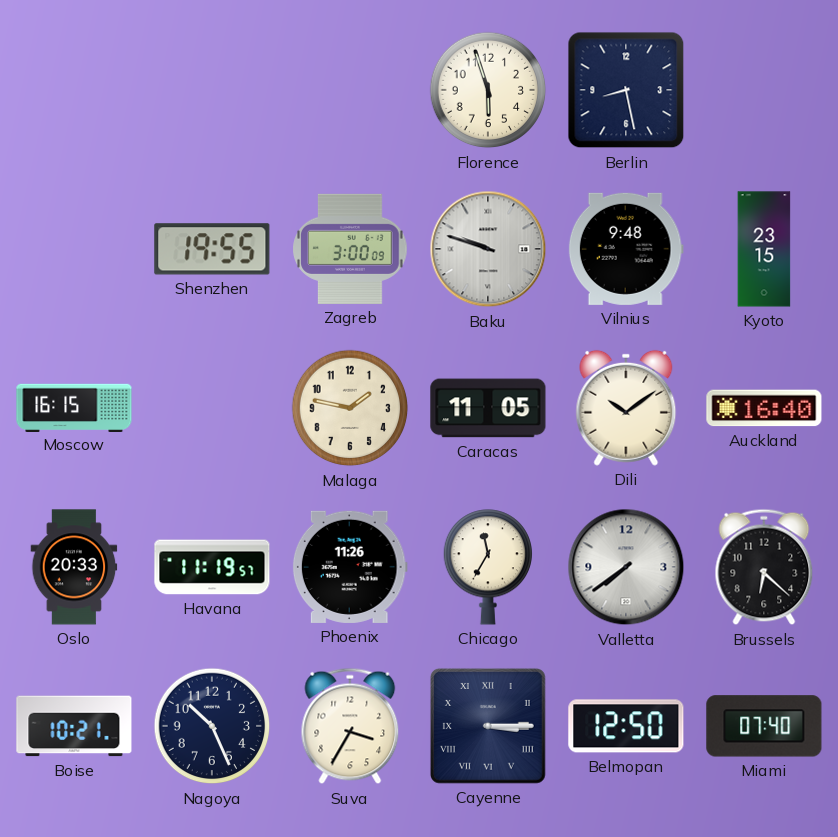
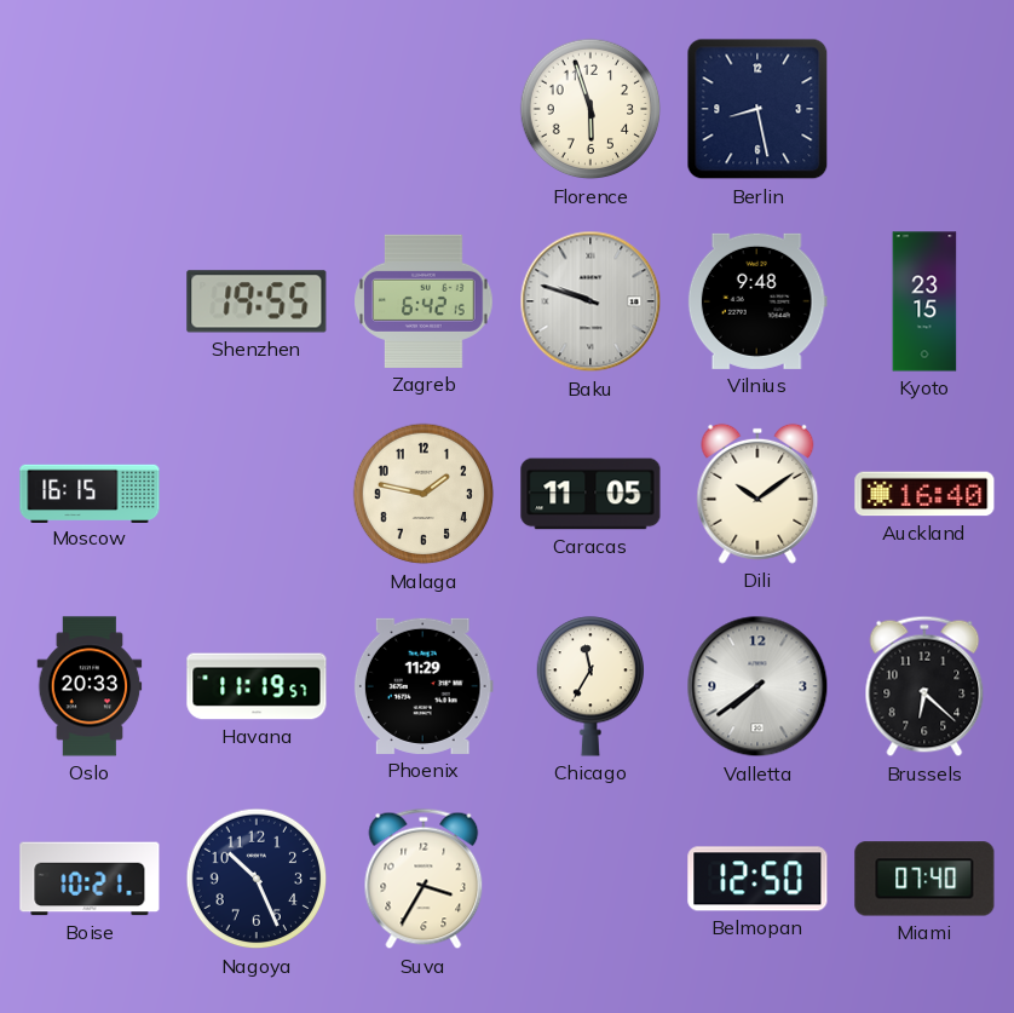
Zagreb: 3:00 -> 6:42 (424, 301)
Phoenix: 11:26 -> 11:29 (424, 686)
Cayenne: 3:15 -> none (488, 726)
